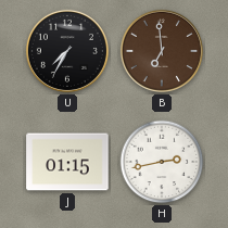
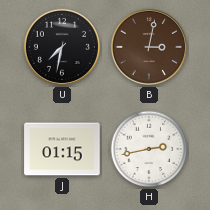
U: 7:35 -> 7:32 (62, 47)
B: 6:59 -> 3:02 (149, 47)
